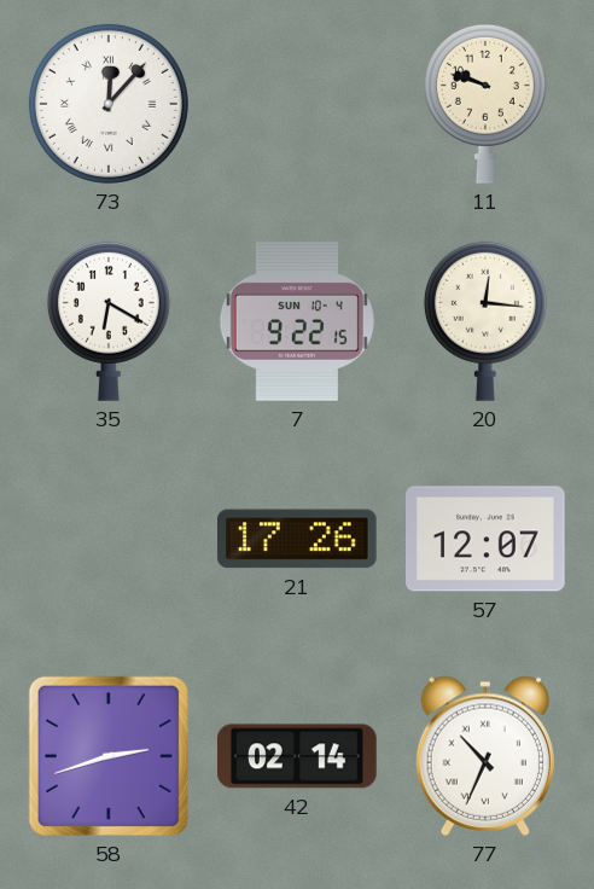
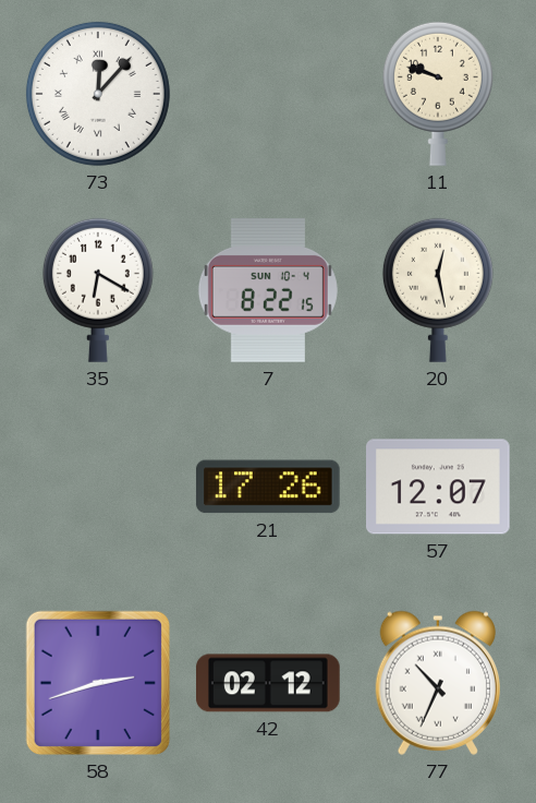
7: 9:22 -> 8:22 (268, 291)
20: 12:16 -> 12:28 (438, 290)
42: 02:14 -> 02:12 (269, 683)
